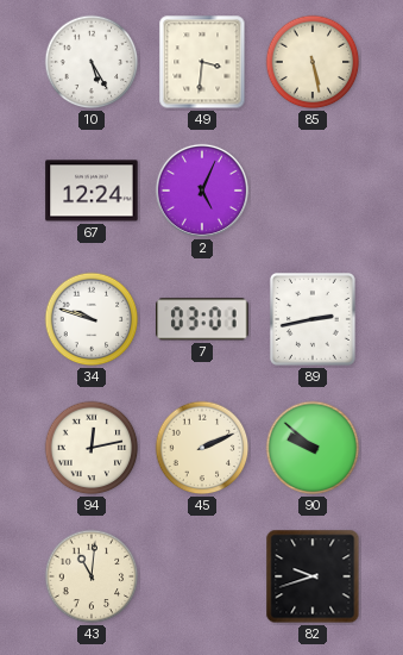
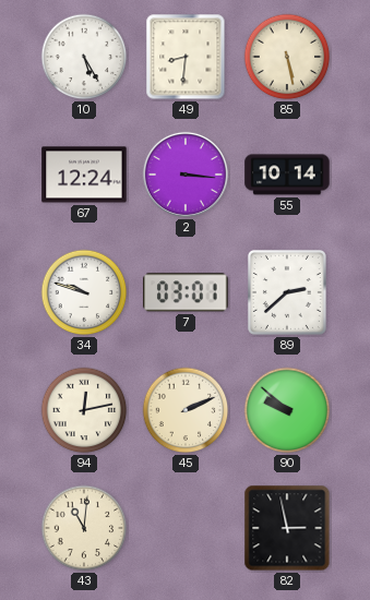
49: 3:31 -> 8:31 (186, 57)
2: 5:04 -> 3:16 (186, 175)
55: none -> 10:14 (287, 175)
89: 2:43 -> 2:38 (287, 292)
82: 9:42 -> 2:58 (287, 528)
